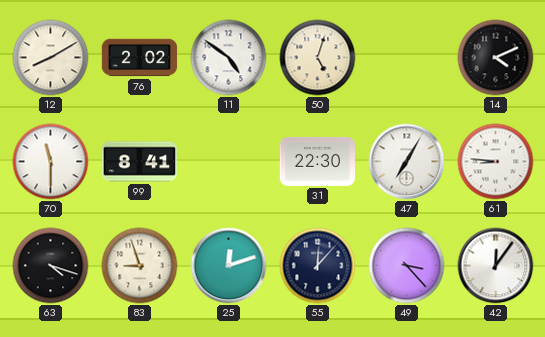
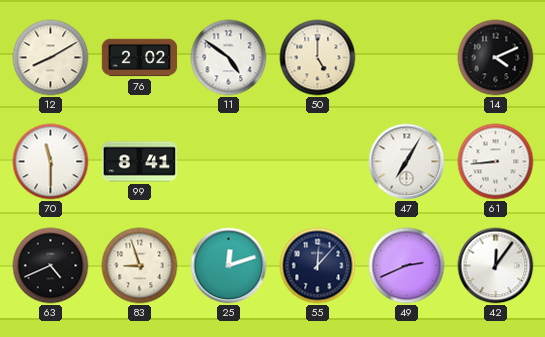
50: 5:03 -> 5:00 (318, 58)
31: 22:30 -> none (317, 161)
61: 8:46 -> 8:44 (496, 162)
63: 4:18 -> 4:41 (51, 266)
49: 3:23 -> 2:41 (407, 266)
